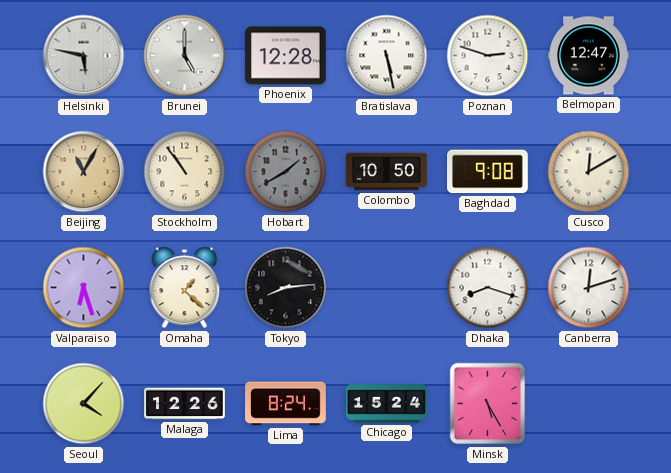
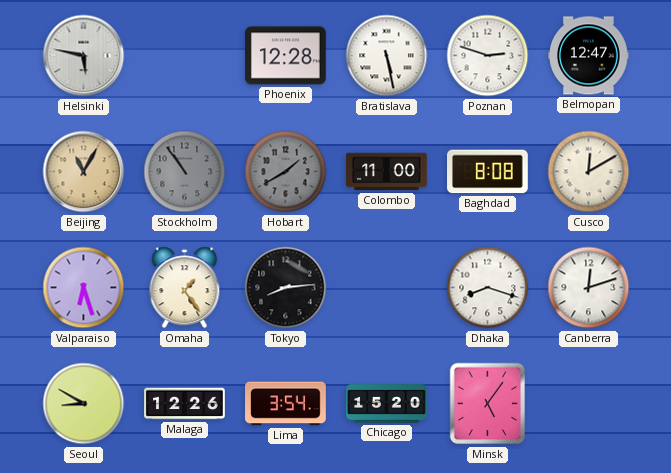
Brunei: 5:00 -> none (185, 56)
Stockholm dial: cream -> grey (185, 172)
Colombo: 10:50 -> 11:00 (387, 172)
Baghdad: 9:08 -> 8:08 (488, 172)
Omaha: 1:22 -> 1:24 (185, 288)
Seoul: 4:07 -> 8:50 (84, 404)
Lima: 8:24 -> 3:54 (286, 404)
Chicago: 15:24 -> 15:20 (387, 404)
Minsk: 5:25 -> 5:06 (488, 404)
